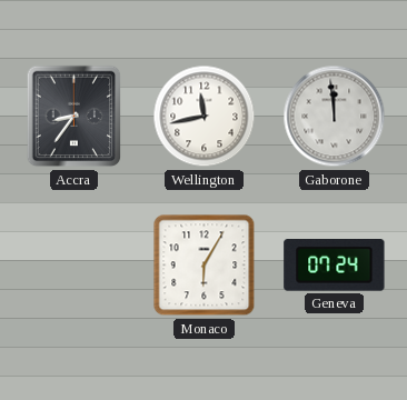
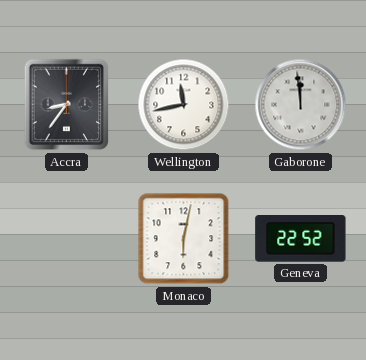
Monaco: 6:05 -> 6:02 (184, 239)
Geneva: 07:24 -> 22:52 (301, 239)
